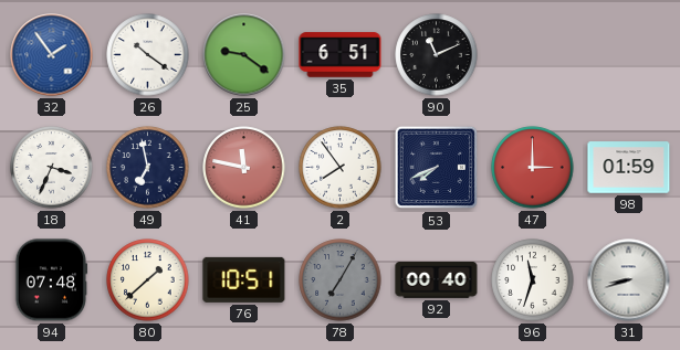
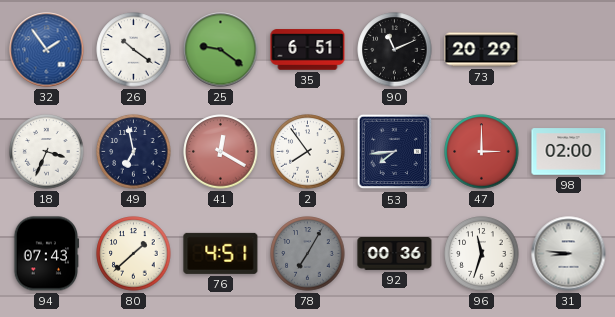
73: none -> 20:29 (482, 50)
41: 11:47 -> 12:20 (221, 152)
53: 7:41 -> 7:44 (395, 152)
98: 01:59 -> 02:00 (569, 152)
94: 07:48 -> 07:43 (46, 254)
76: 10:51 -> 4:51 (221, 253)
92: 00:40 -> 00:36 (395, 254)
31: 8:42 -> 8:46 (569, 254)
